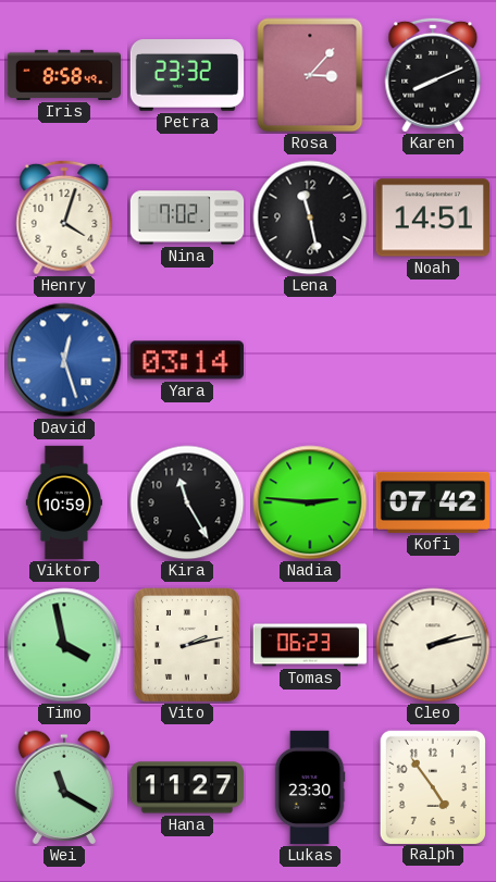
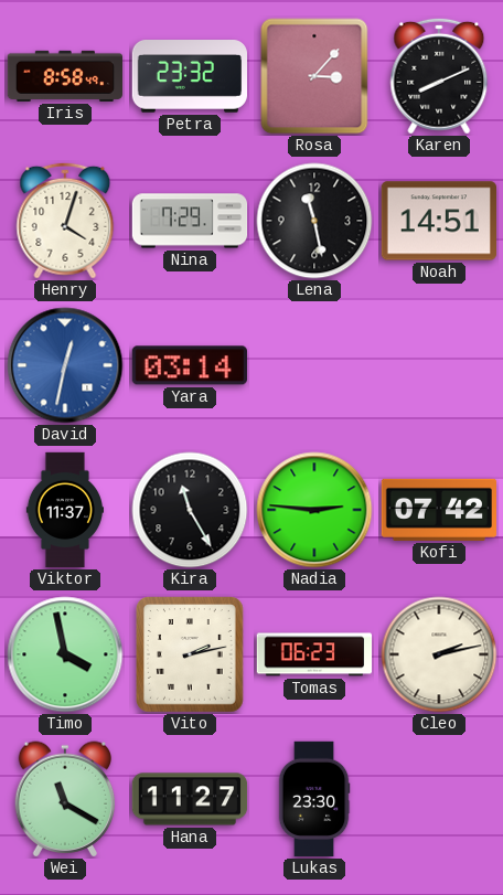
Nina: 7:02 -> 7:29 (190, 221)
David: 12:27 -> 12:32 (65, 365)
Viktor: 10:59 -> 11:37 (64, 510)
Ralph: 4:54 -> none (432, 786)
